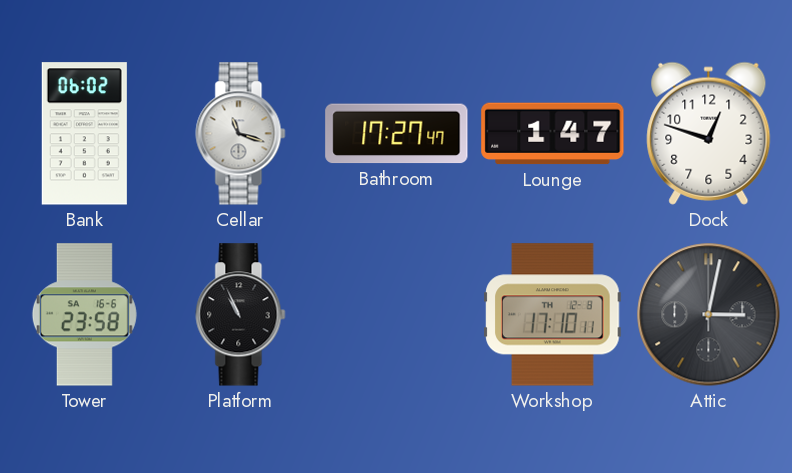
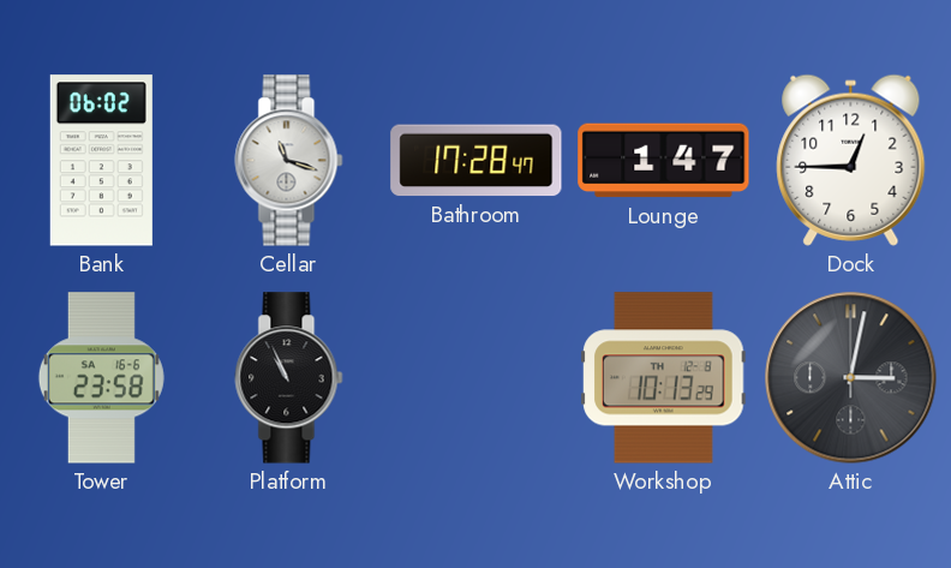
Bathroom: 17:27 -> 17:28 (477, 161)
Dock: 12:48 -> 12:45 (851, 160)
Workshop: 17:10 -> 10:13 (664, 378)
